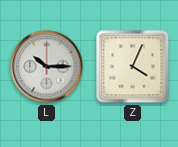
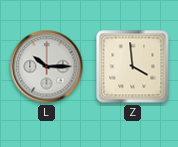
Z: 4:04 -> 3:59 (133, 67)
